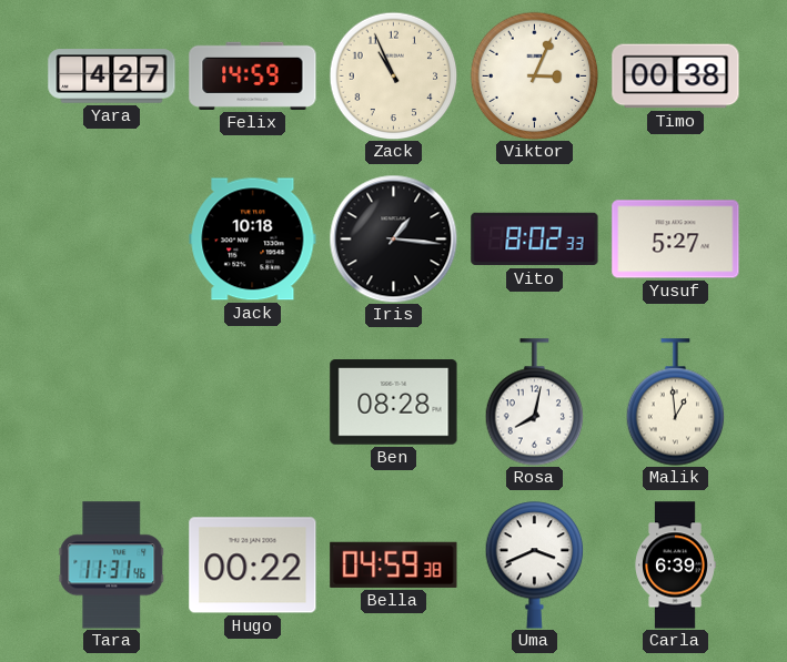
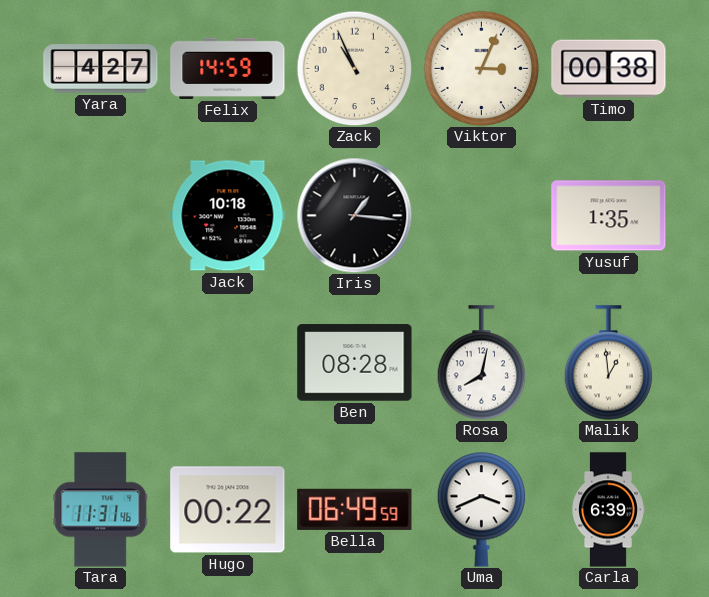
Vito: 8:02 -> none (535, 240)
Yusuf: 5:27 -> 1:35 (609, 216)
Bella: 04:59 -> 06:49 (355, 509)
